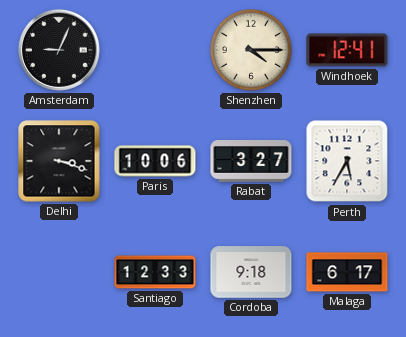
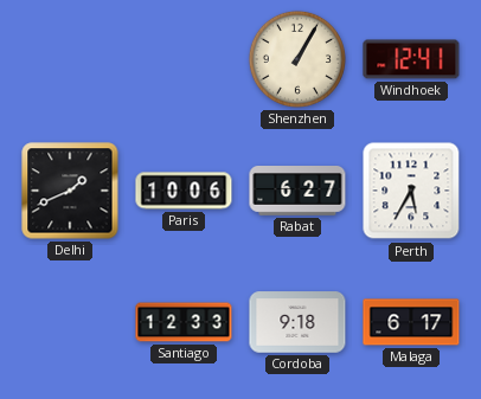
Amsterdam: 9:04 -> none (59, 50)
Shenzhen: 4:15 -> 1:05 (297, 59)
Delhi: 3:18 -> 1:41 (70, 191)
Rabat: 3:27 -> 6:27 (297, 192)
